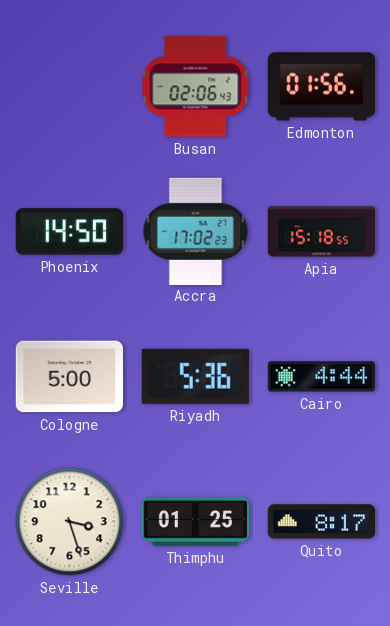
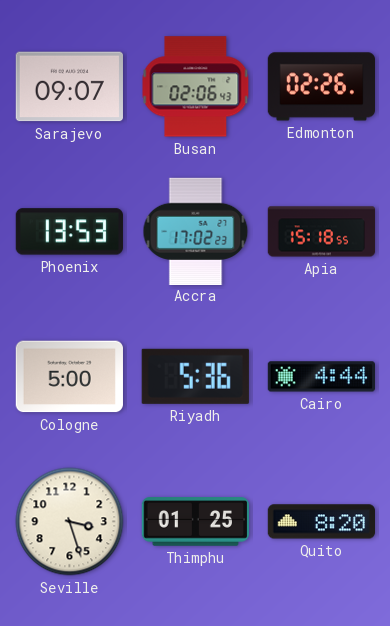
Sarajevo: none -> 09:07 (69, 87)
Edmonton: 01:56 -> 02:26 (321, 87)
Phoenix: 14:50 -> 13:53 (69, 232)
Quito: 8:17 -> 8:20 (321, 522)
